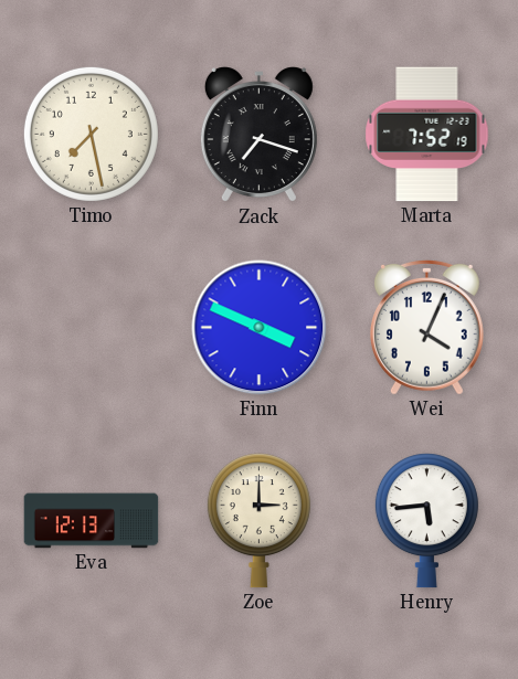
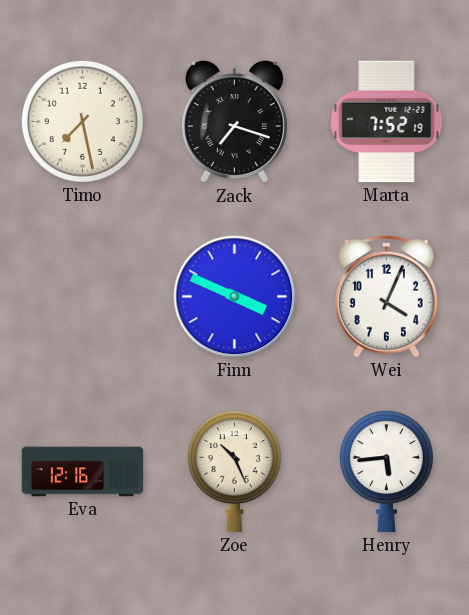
Eva: 12:13 -> 12:16 (83, 472)
Zoe: 3:00 -> 10:26 (234, 472)
